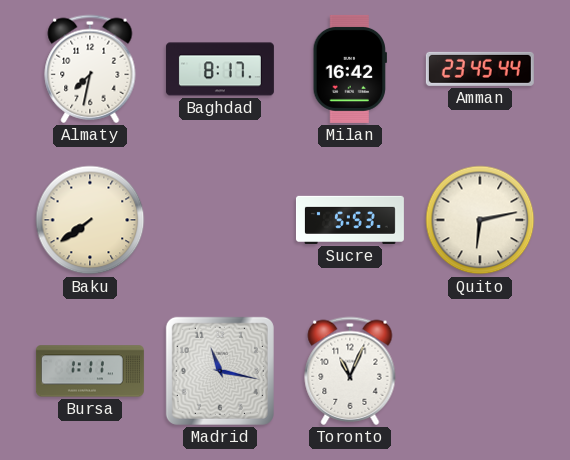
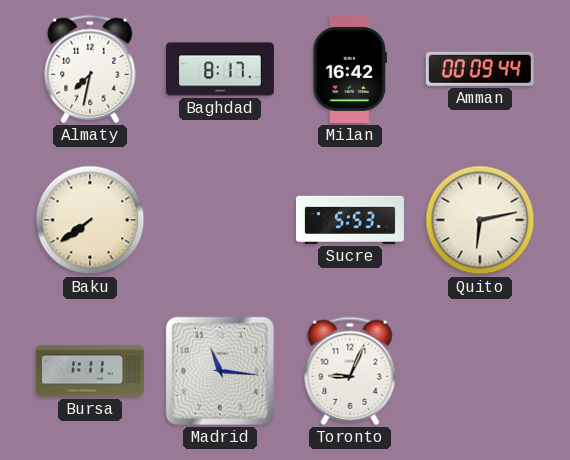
Amman: 23:45 -> 00:09 (480, 69)
Madrid: 11:17 -> 11:16 (220, 371)
Toronto: 11:04 -> 9:04 (350, 371)
